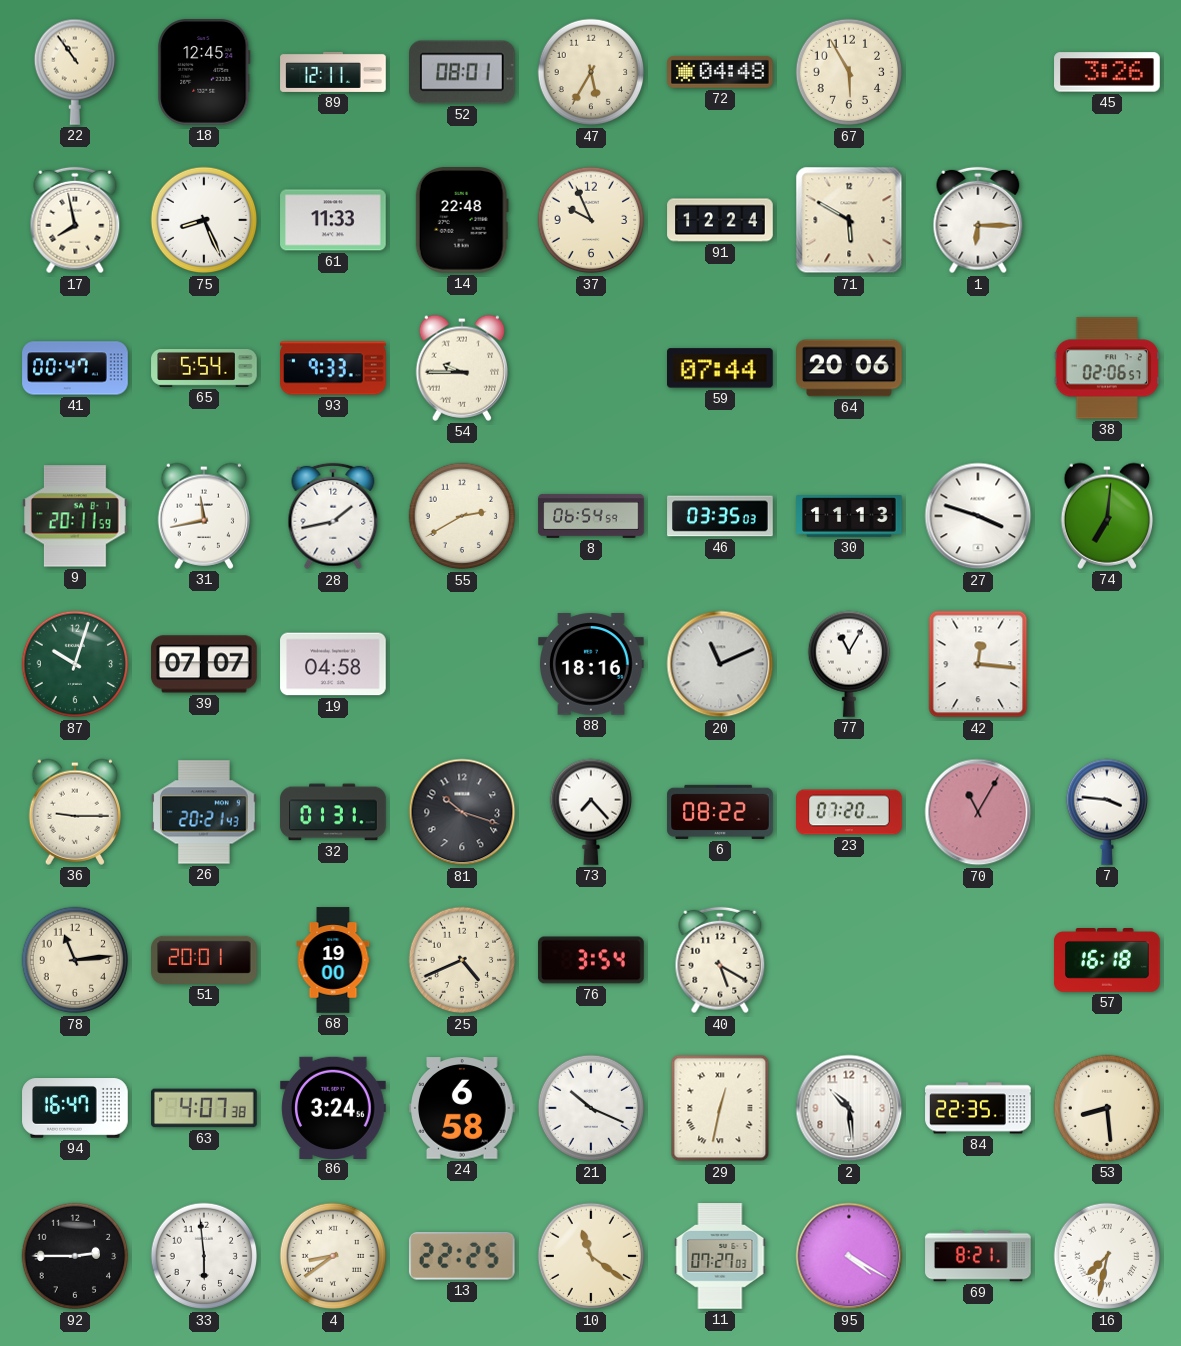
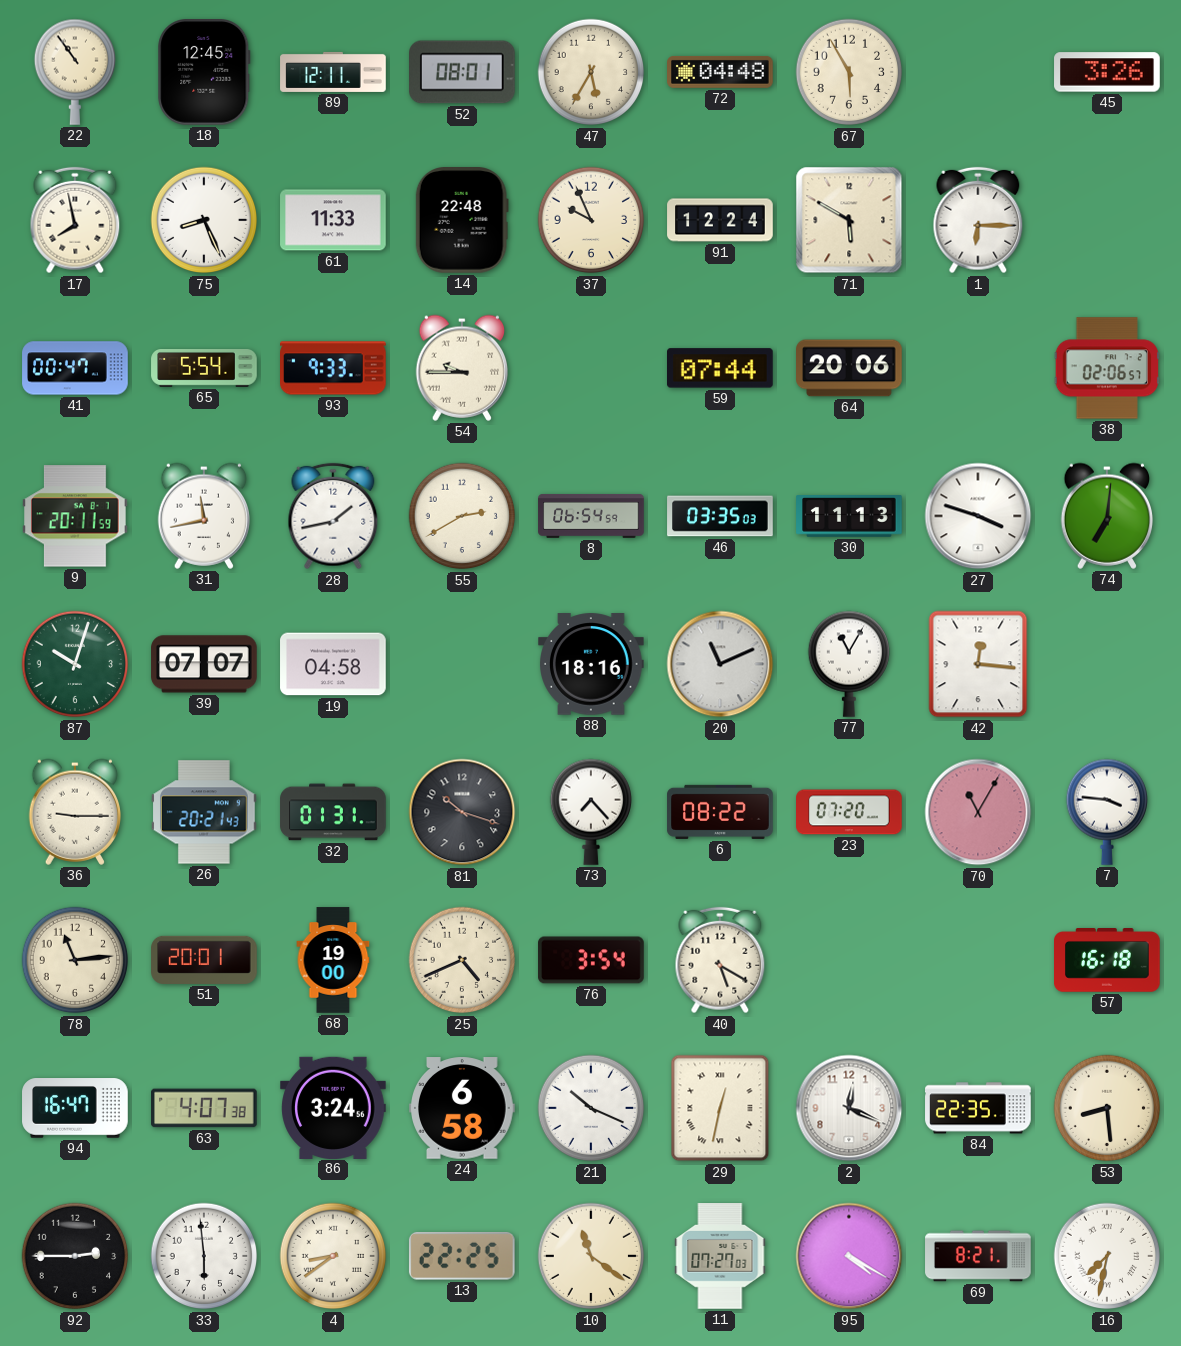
2: 10:29 -> 12:19 (849, 1108)
